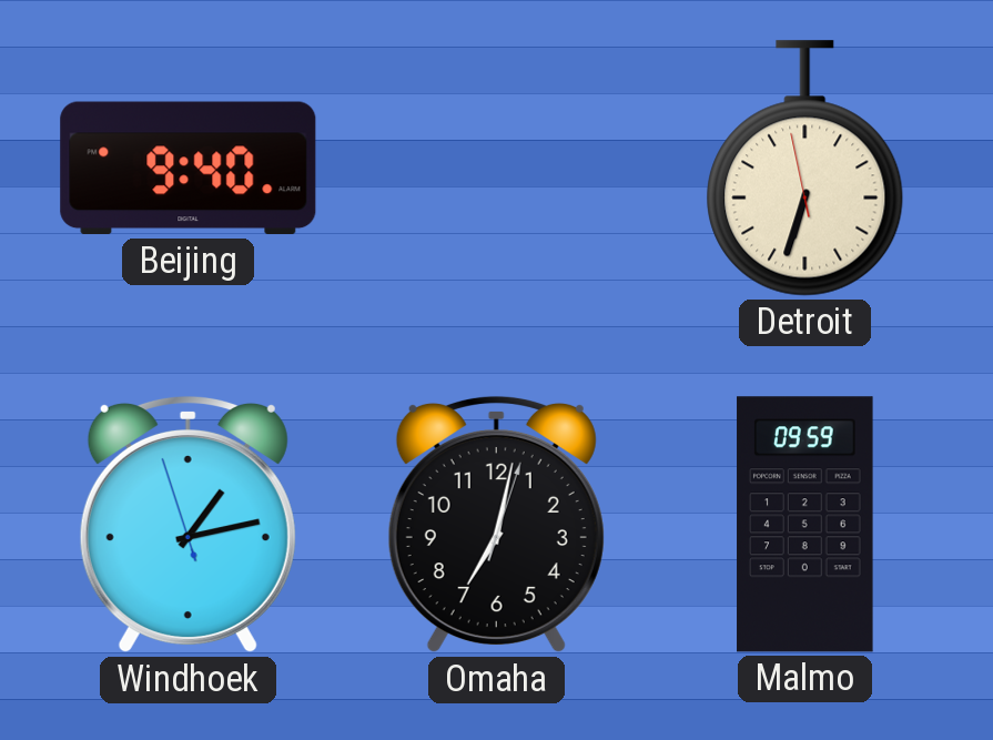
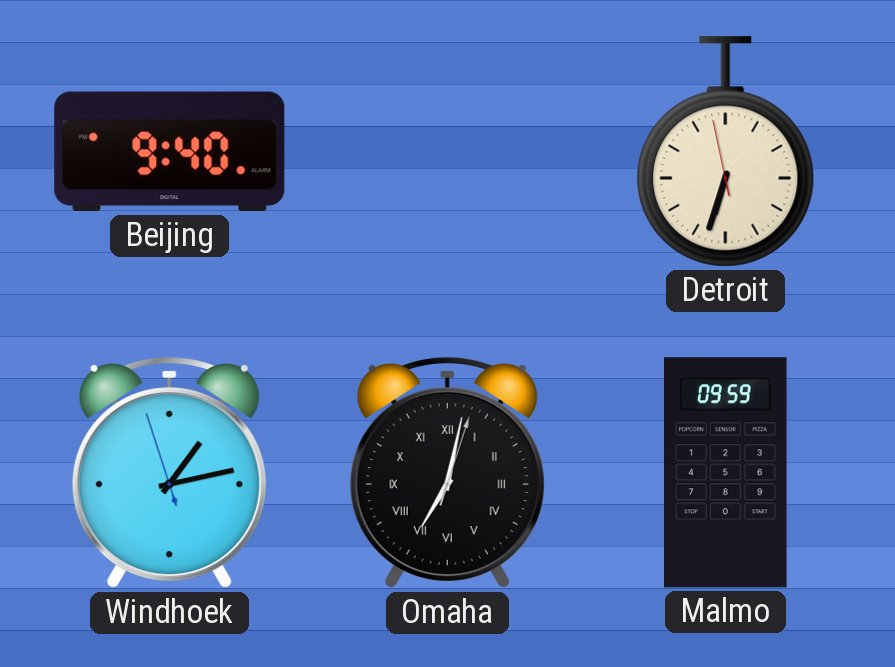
Omaha numerals: Arabic -> Roman (447, 473)
